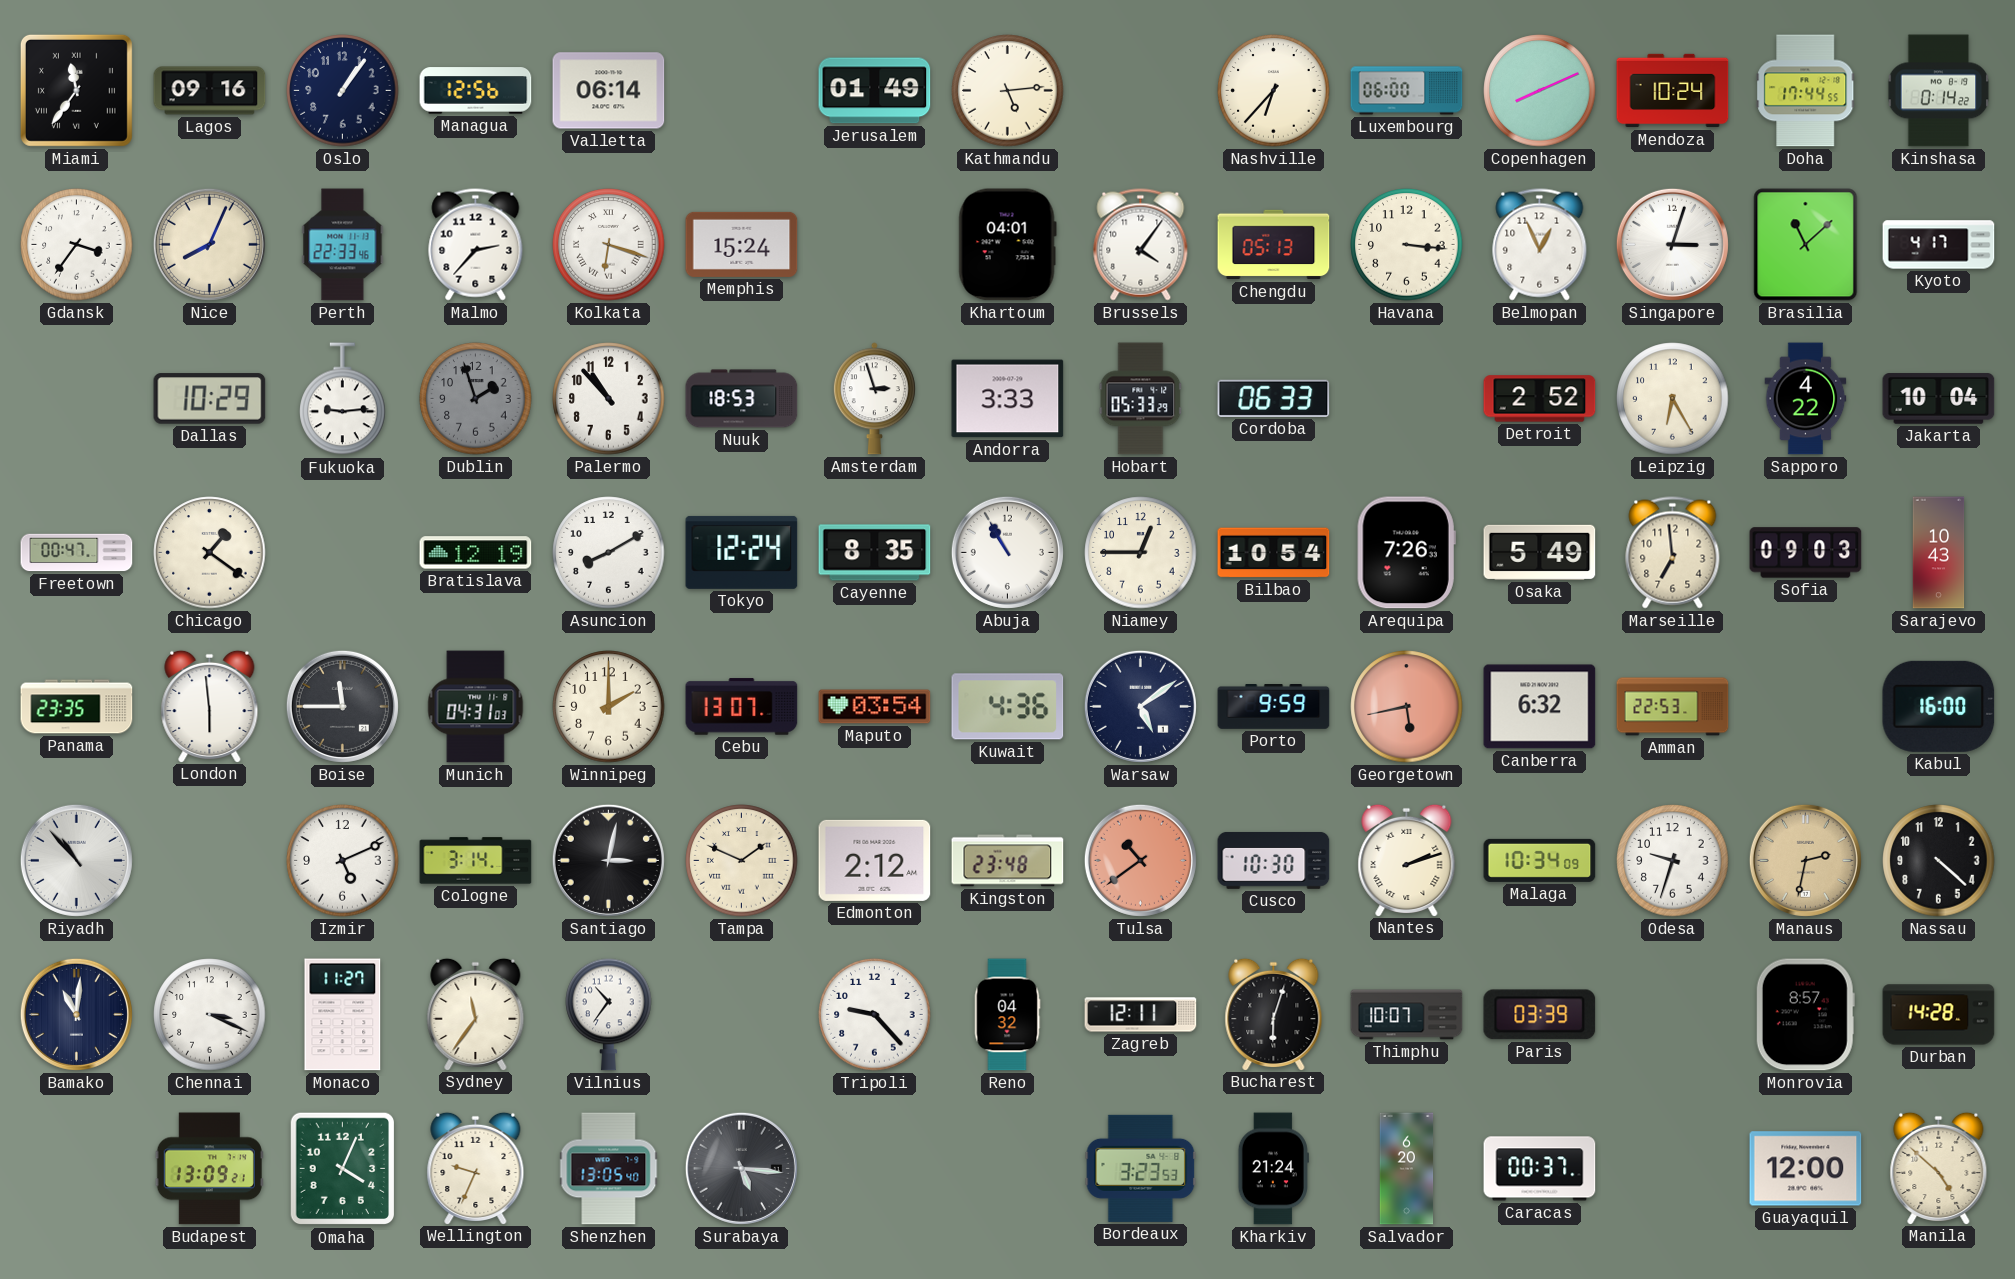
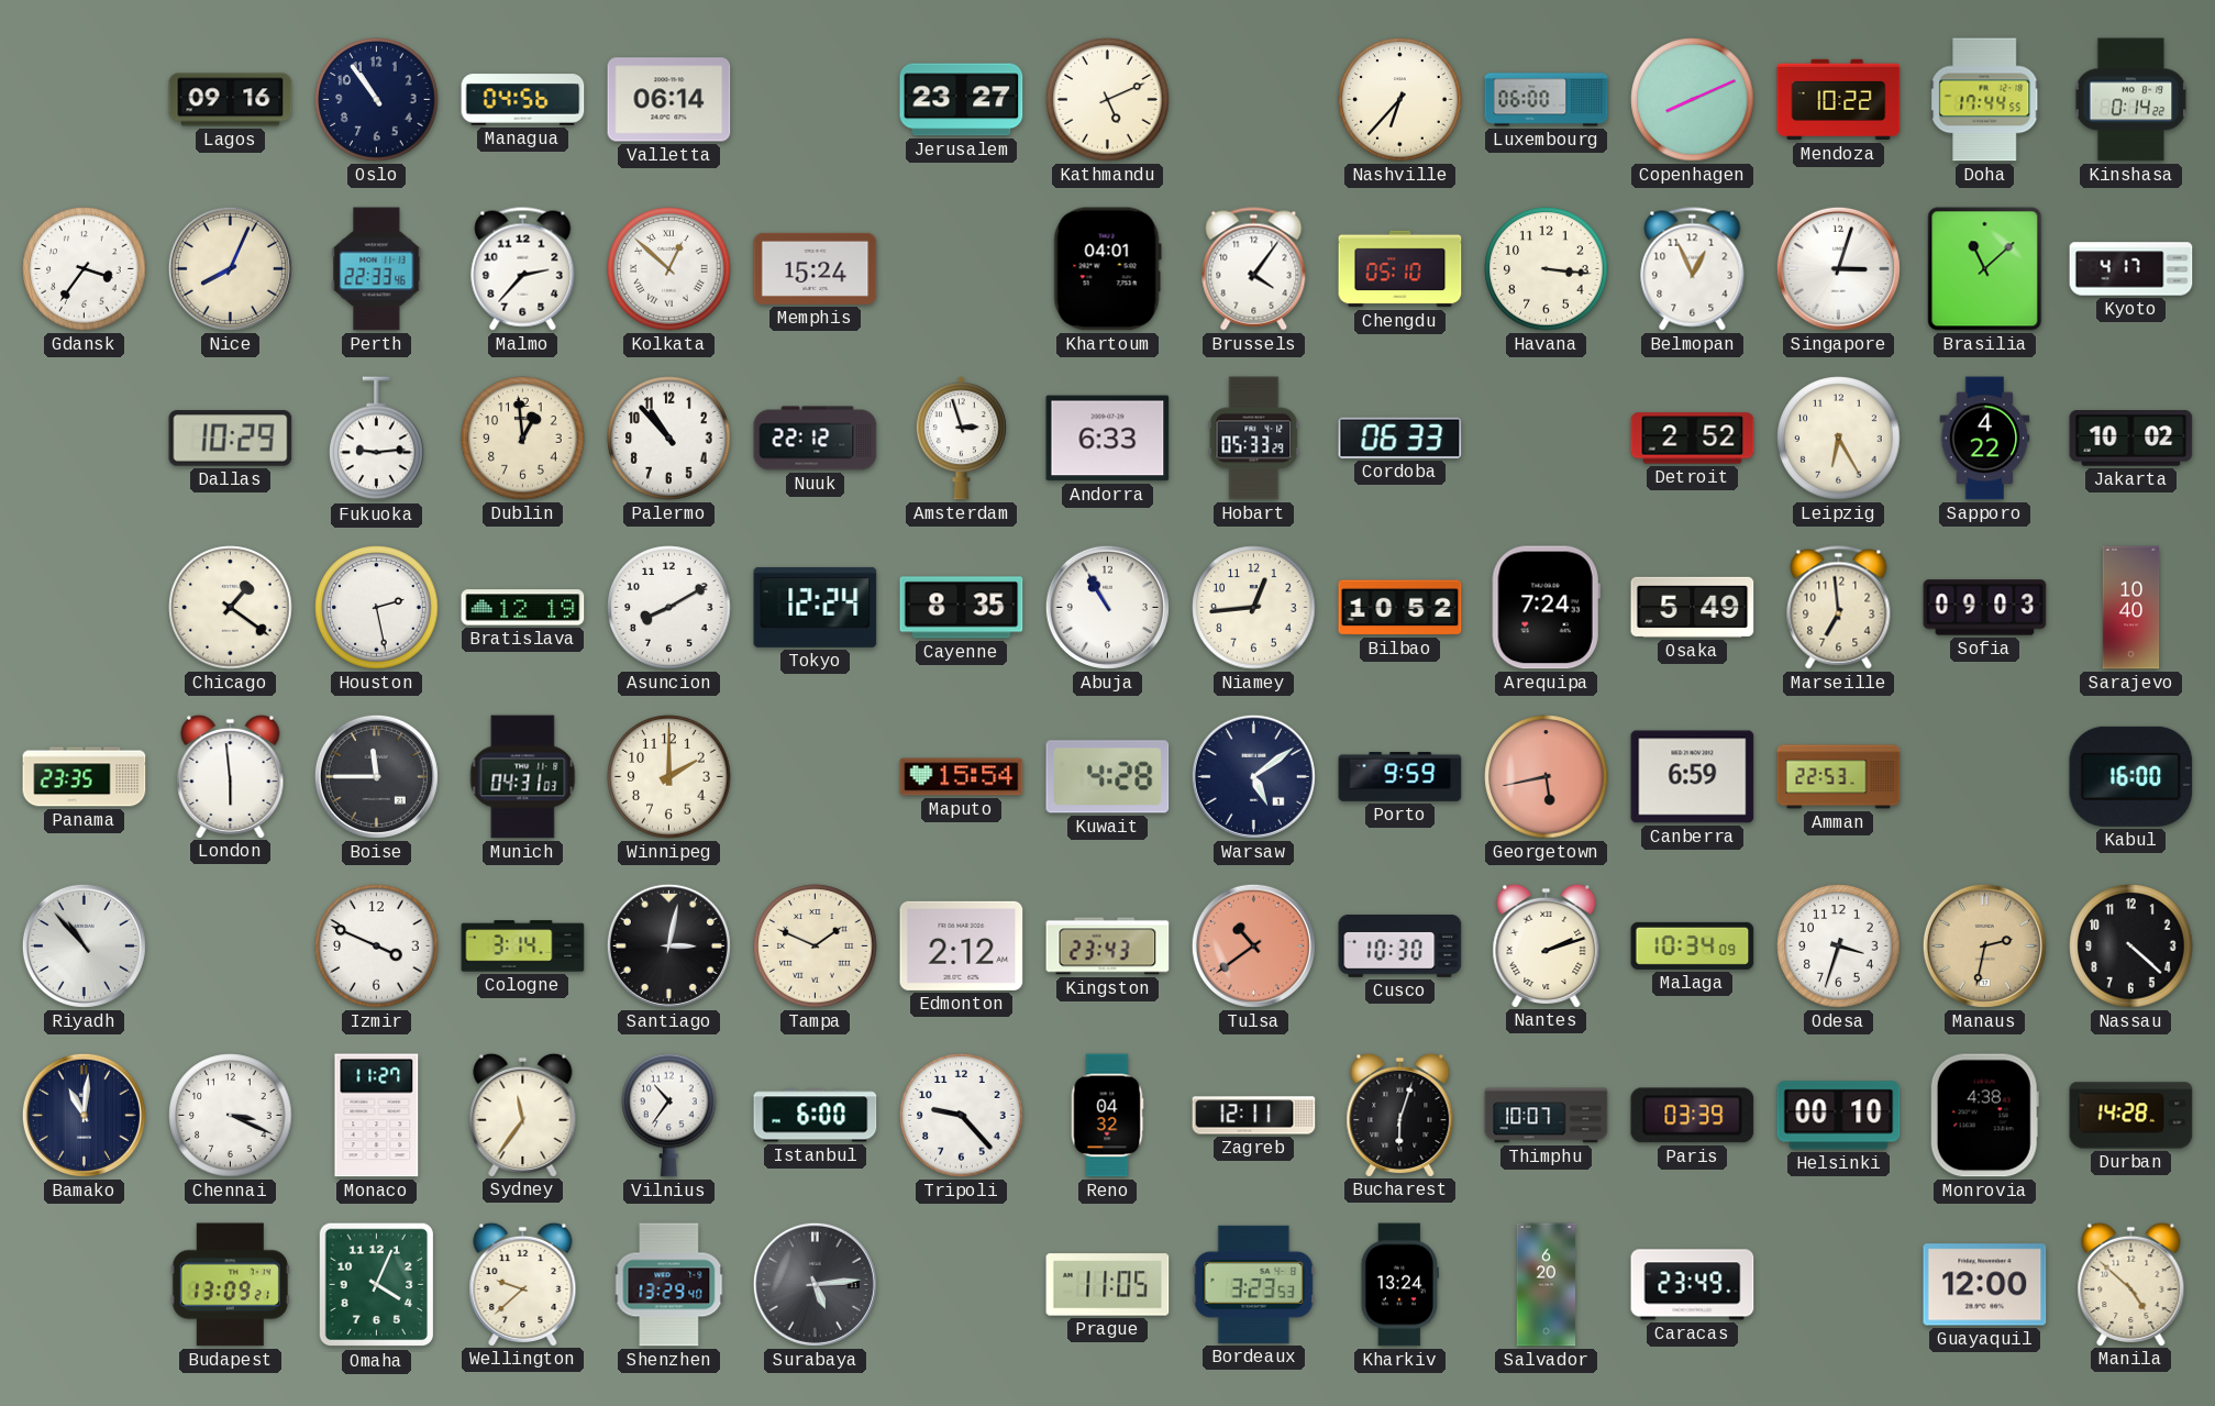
Miami: 11:36 -> none (76, 90)
Oslo: 1:06 -> 10:54 (377, 100)
Managua: 12:56 -> 04:56 (523, 100)
Jerusalem: 01:49 -> 23:27 (962, 100)
Kathmandu: 5:14 -> 5:11 (1108, 100)
Mendoza: 10:24 -> 10:22 (1839, 100)
Kolkata: 6:18 -> 12:52 (669, 269)
Chengdu: 05:13 -> 05:10 (1400, 269)
Dublin: 1:57 -> 12:59 (523, 439)
Dublin dial: grey -> cream (523, 439)
Nuuk: 18:53 -> 22:12 (816, 439)
Andorra: 3:33 -> 6:33 (1108, 439)
Jakarta: 10:04 -> 10:02 (2131, 439)
Freetown: 00:47 -> none (77, 553)
Houston: none -> 2:28 (377, 608)
Niamey: 12:45 -> 12:44 (1254, 608)
Bilbao: 10:54 -> 10:52 (1400, 608)
Arequipa: 7:26 -> 7:24 (1546, 608)
Sarajevo: 10:43 -> 10:40 (2131, 608)
Cebu: 13:07 -> none (742, 707)
Maputo: 03:54 -> 15:54 (962, 777)
Kuwait: 4:36 -> 4:28 (1108, 777)
Canberra: 6:32 -> 6:59 (1693, 777)
Izmir: 5:11 -> 3:49 (377, 946)
Kingston: 23:48 -> 23:43 (1108, 946)
Odesa: 9:33 -> 3:33 (1839, 946)
Istanbul: none -> 6:00 (816, 1116)
Helsinki: none -> 00:10 (1839, 1116)
Monrovia: 8:57 -> 4:38 (1984, 1116)
Wellington: 9:34 -> 9:38 (523, 1284)
Shenzhen: 13:05 -> 13:29 (669, 1285)
Surabaya: 5:16 -> 5:14 (815, 1284)
Prague: none -> 11:05 (1108, 1285)
Kharkiv: 21:24 -> 13:24 (1399, 1285)
Caracas: 00:37 -> 23:49 (1693, 1285)
